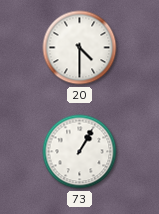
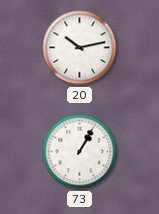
20: 4:30 -> 10:13 (80, 48)
